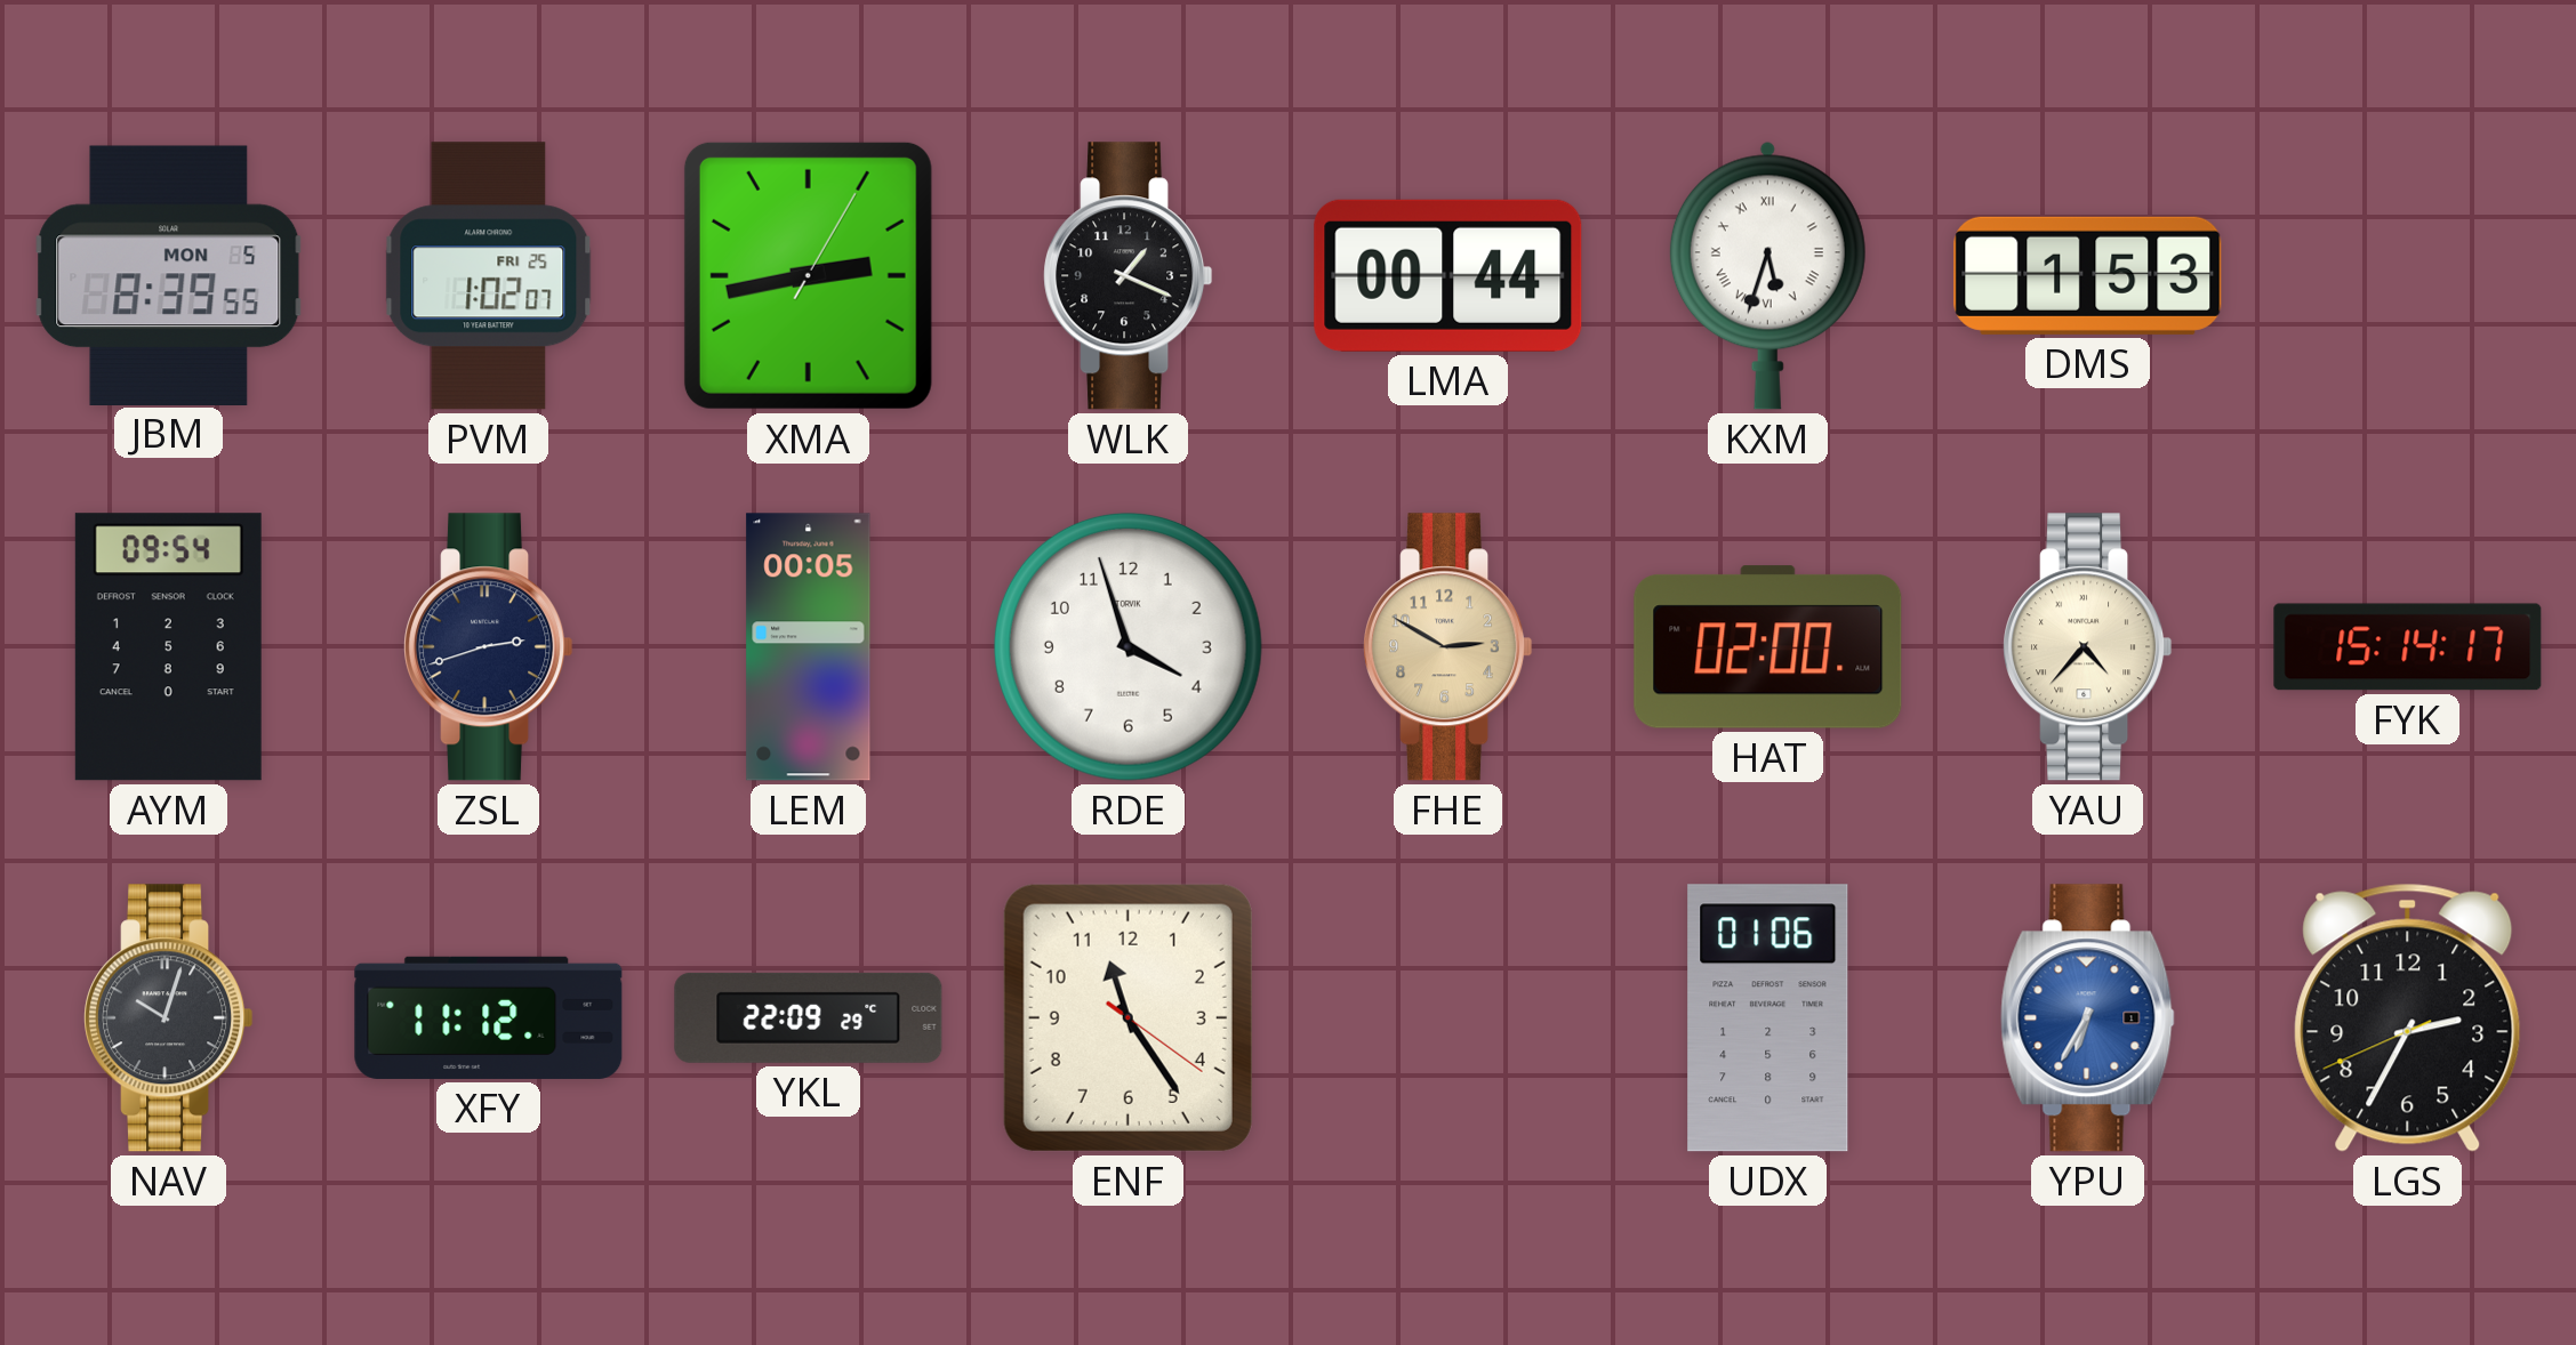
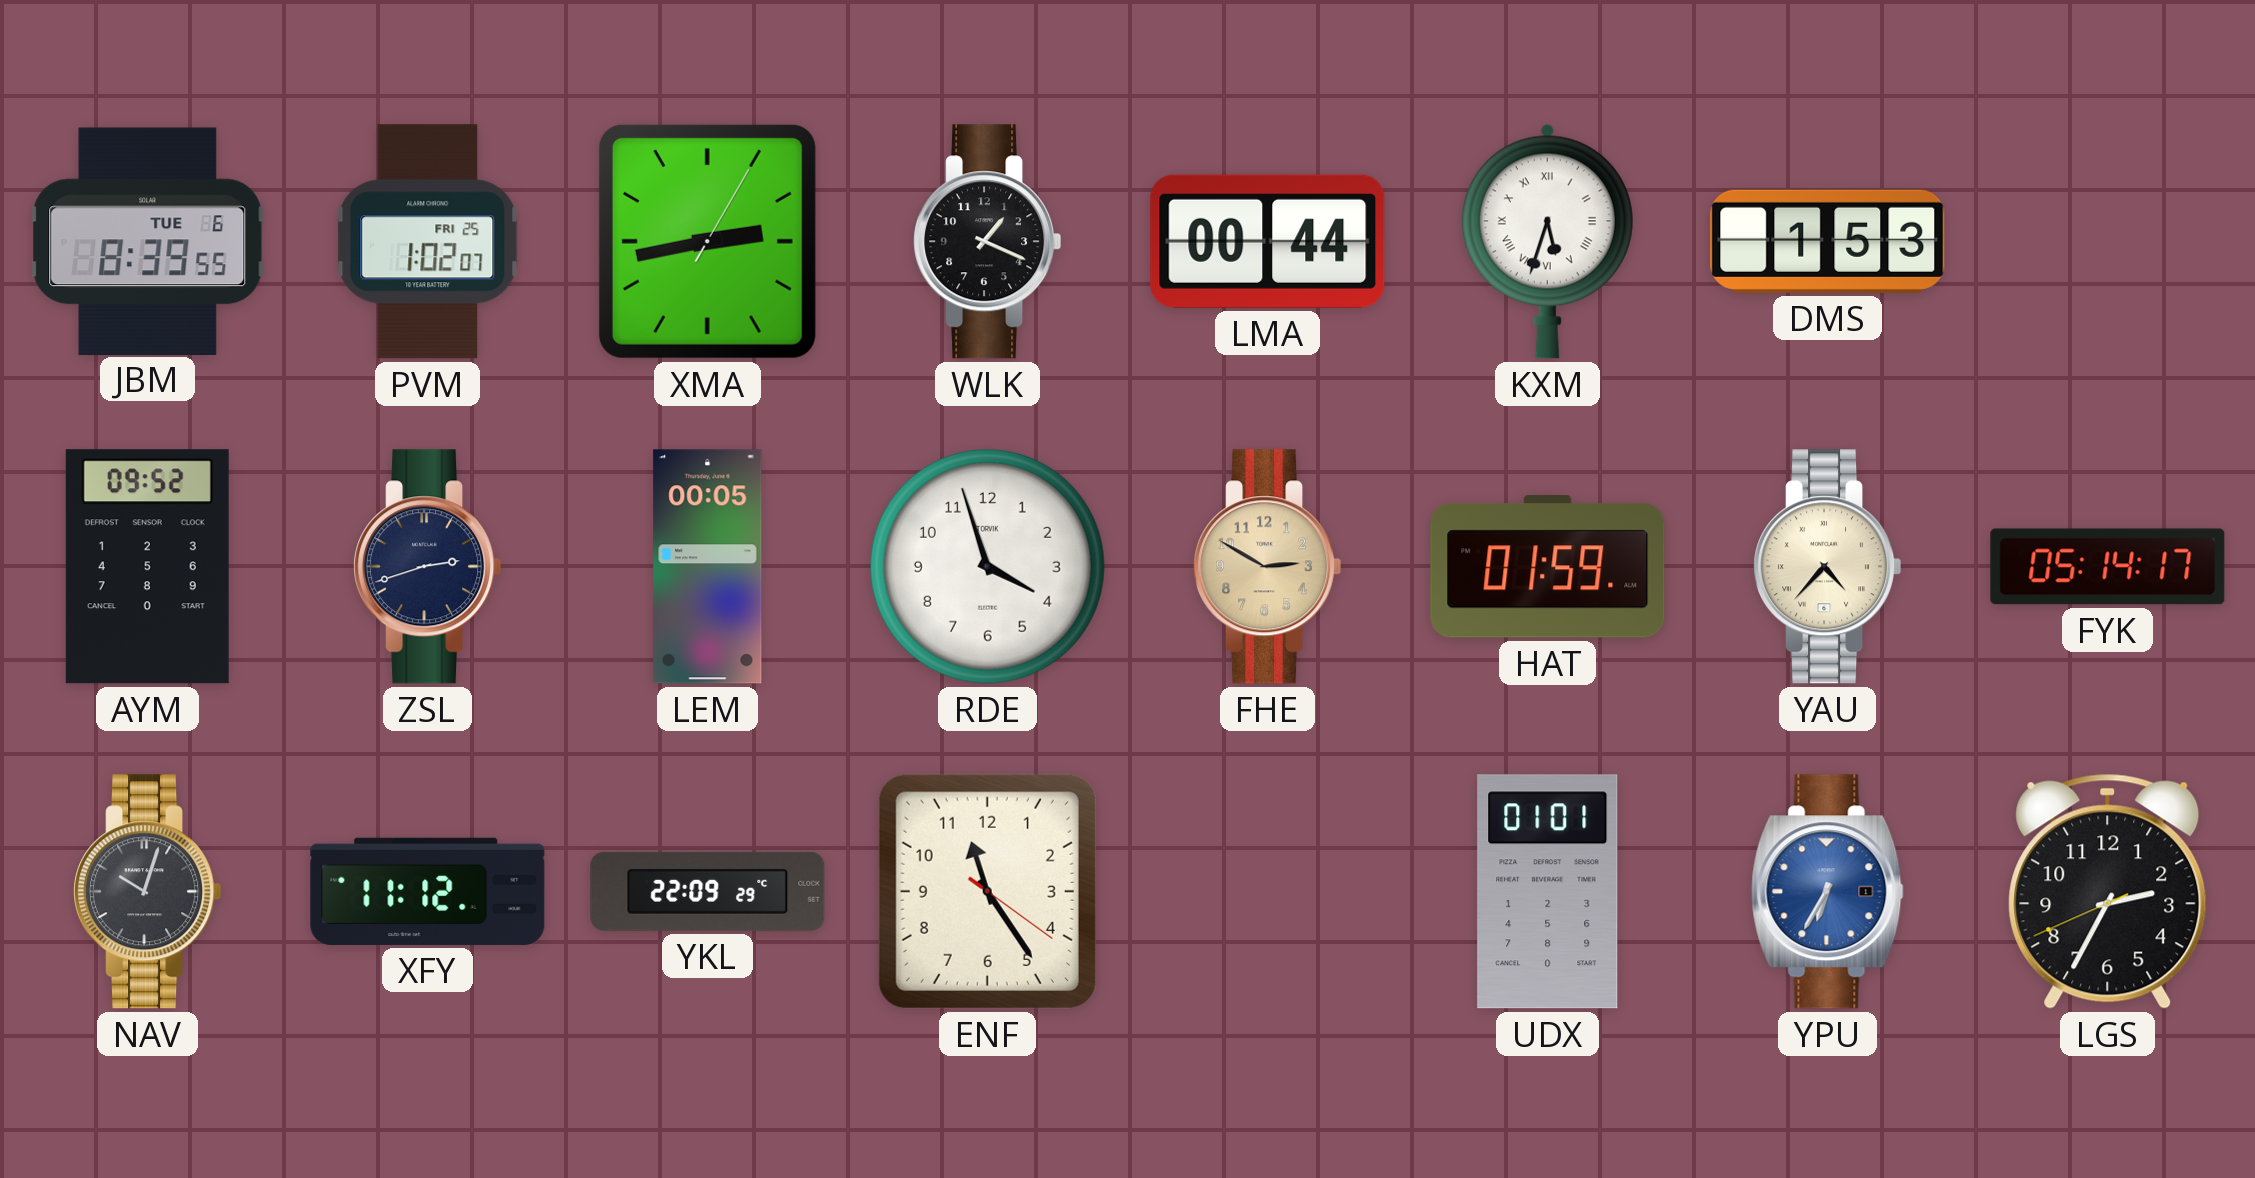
JBM date: MON 5 -> TUE 6 (148, 241)
AYM: 09:54 -> 09:52 (147, 567)
HAT: 02:00 -> 01:59 (1548, 567)
FYK: 15:14 -> 05:14 (2108, 567)
UDX: 01:06 -> 01:01 (1548, 892)
